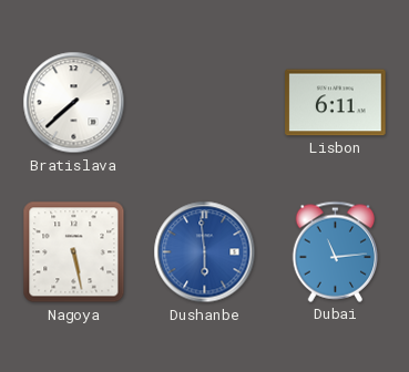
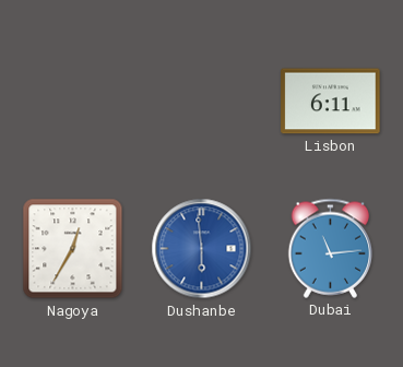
Bratislava: 7:38 -> none (74, 103)
Nagoya: 5:28 -> 12:35 (73, 249)
